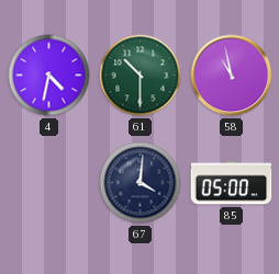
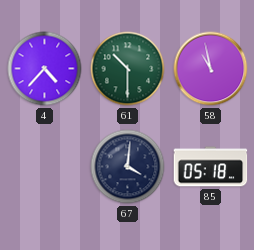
4: 4:32 -> 4:37 (45, 69)
85: 05:00 -> 05:18 (211, 167)
